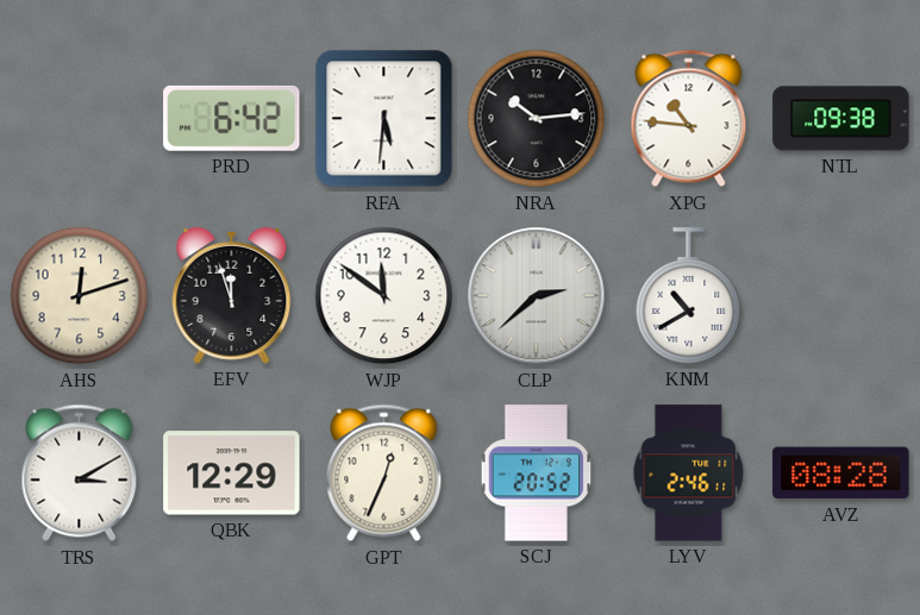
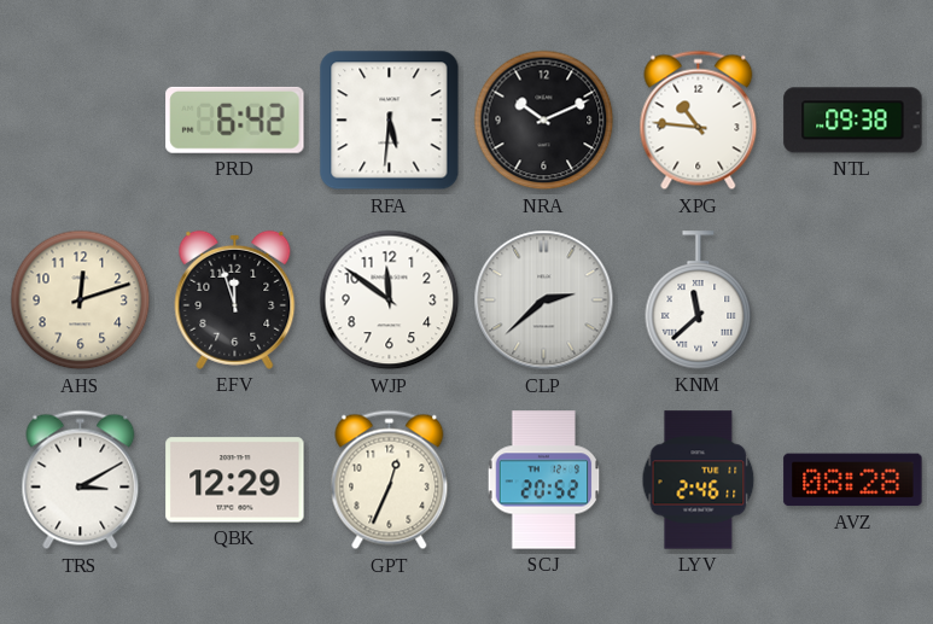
NRA: 10:14 -> 10:11 (544, 121)
KNM: 10:40 -> 11:38 (699, 301)
